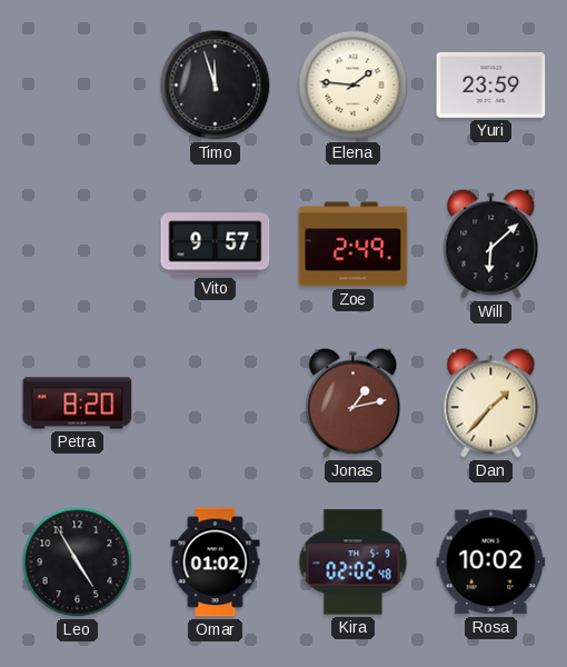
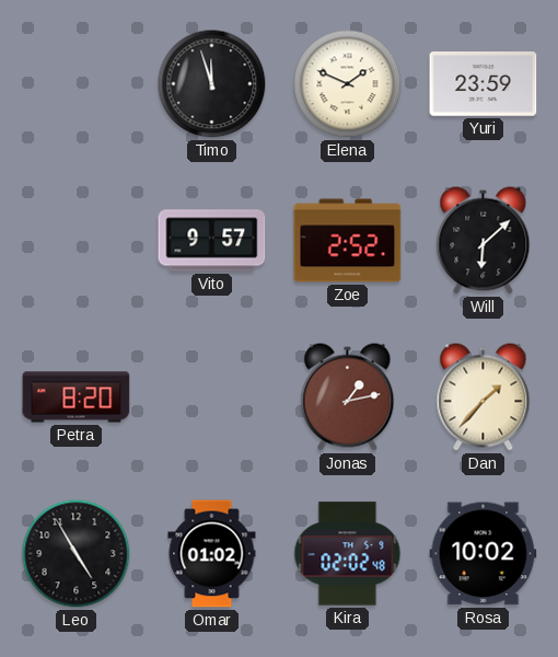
Elena: 1:46 -> 1:49 (348, 84)
Zoe: 2:49 -> 2:52 (348, 241)
